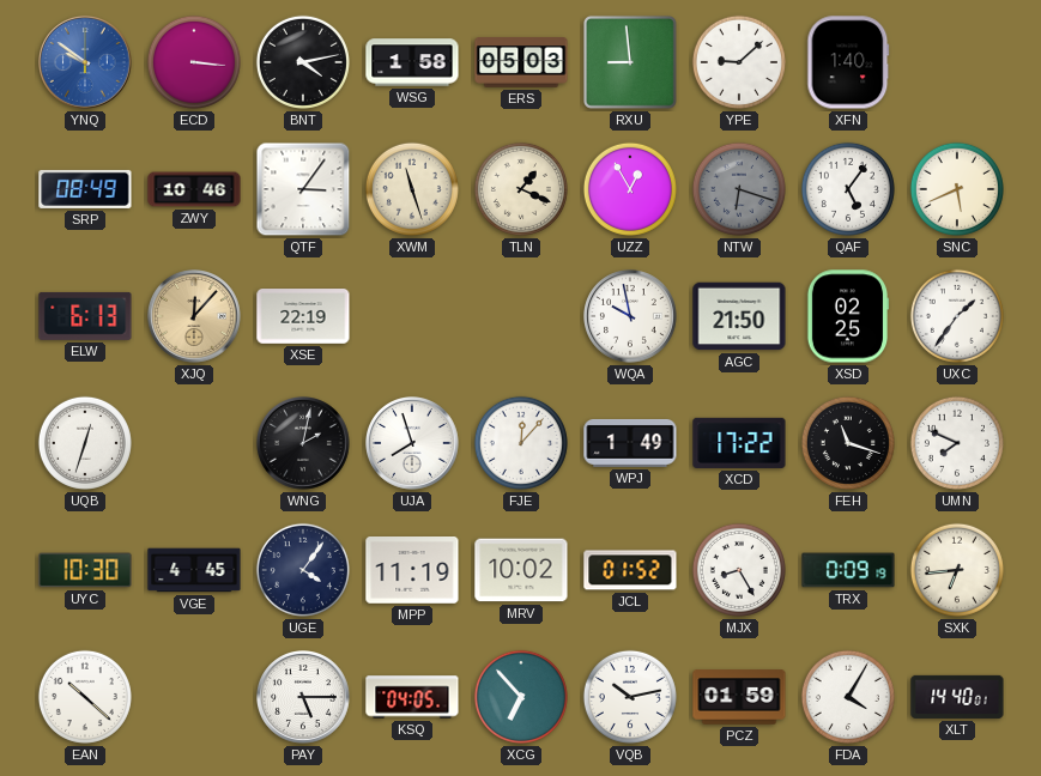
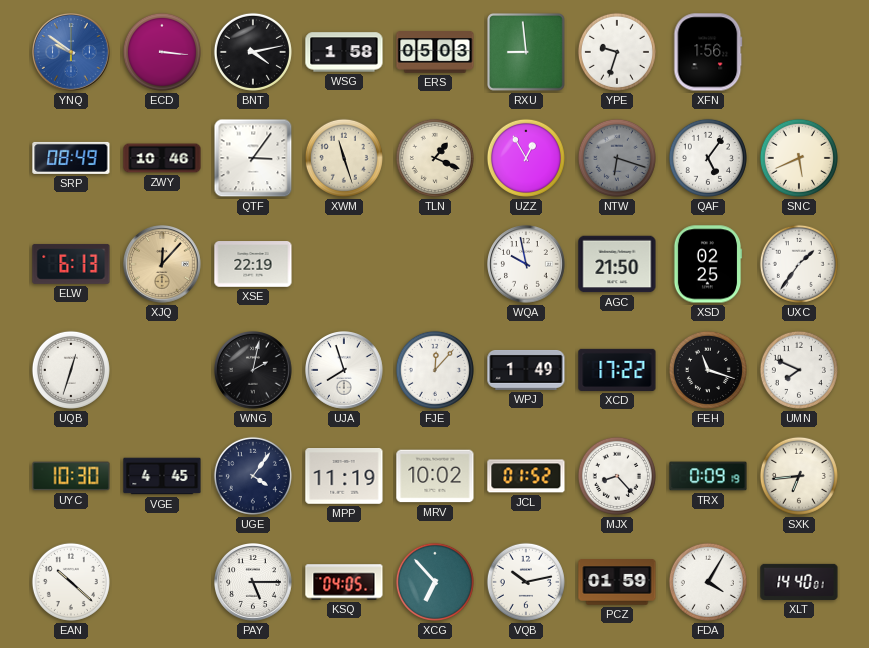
YPE: 9:08 -> 9:33 (617, 52)
XFN: 1:40 -> 1:56 (708, 52)
MJX: 8:25 -> 8:23 (617, 476)
